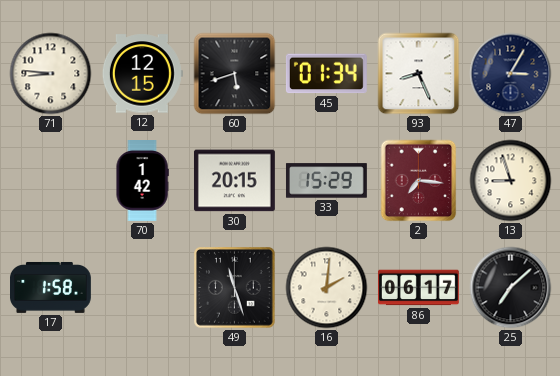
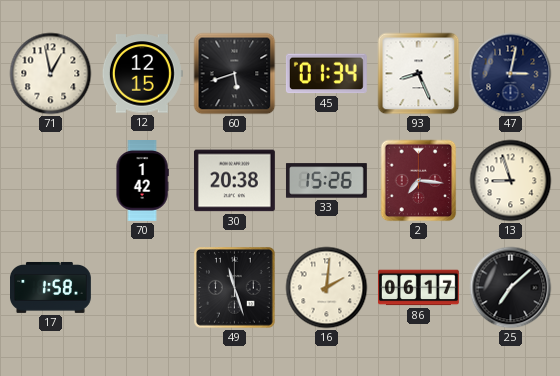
71: 8:46 -> 12:58 (51, 74)
47: 3:05 -> 3:02 (511, 74)
30: 20:15 -> 20:38 (234, 181)
33: 15:29 -> 15:26 (326, 181)
